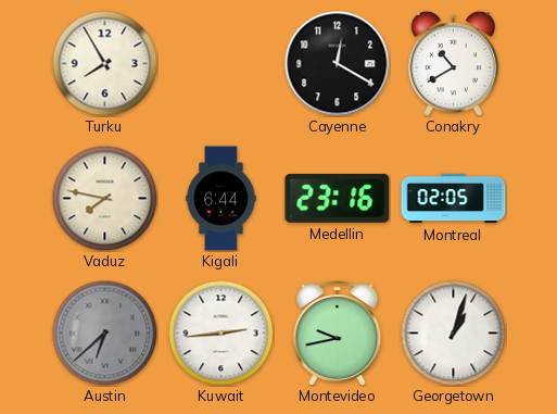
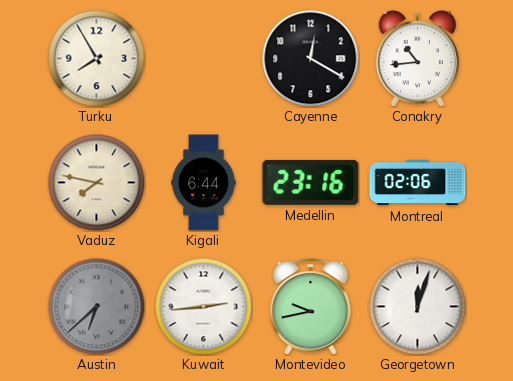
Conakry: 10:40 -> 10:44 (418, 58)
Montreal: 02:05 -> 02:06 (418, 183)
Georgetown: 1:03 -> 12:03 (417, 306)
